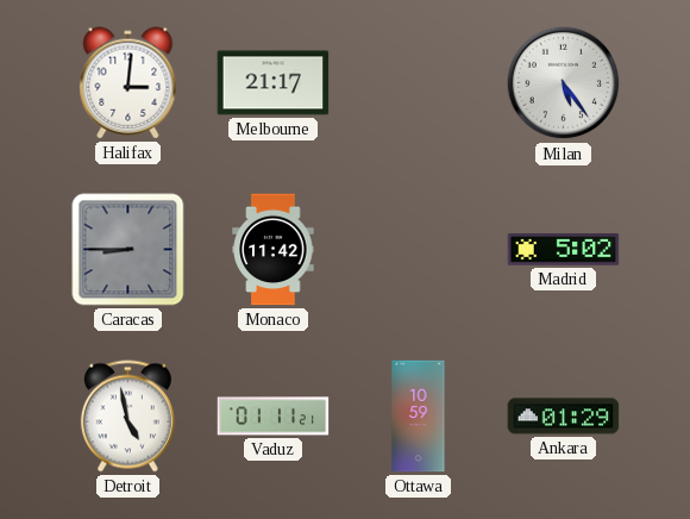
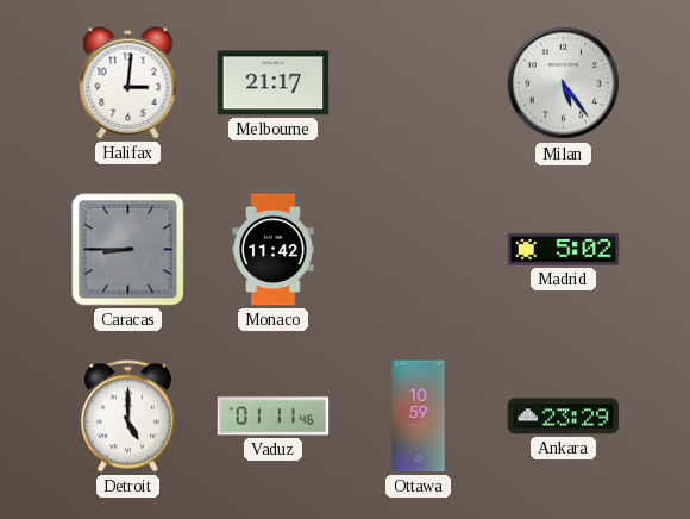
Detroit: 4:58 -> 5:00 (127, 417)
Vaduz: 01:11:21 -> 01:11:46 (274, 417)
Ankara: 01:29 -> 23:29 (564, 417)
